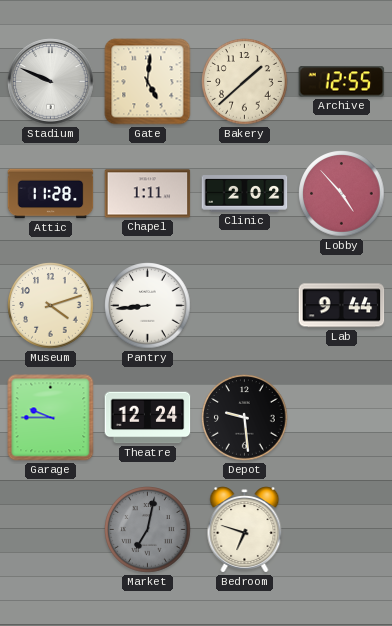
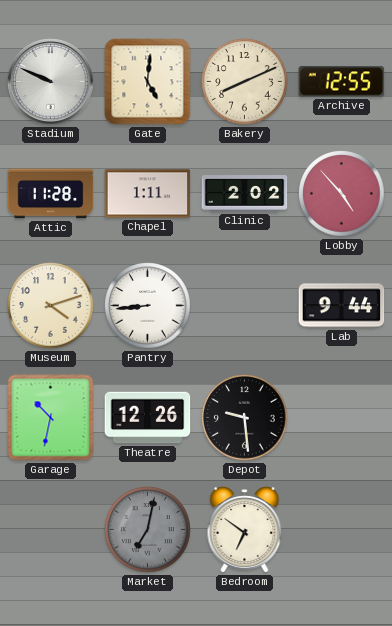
Bakery: 1:38 -> 8:11 (245, 82)
Garage: 9:45 -> 10:32 (51, 418)
Theatre: 12:24 -> 12:26 (148, 418)
Bedroom: 6:48 -> 6:51 (245, 530)
